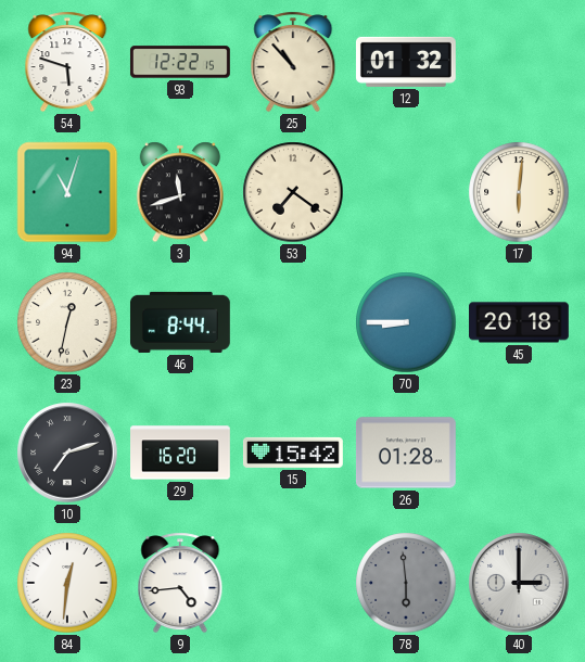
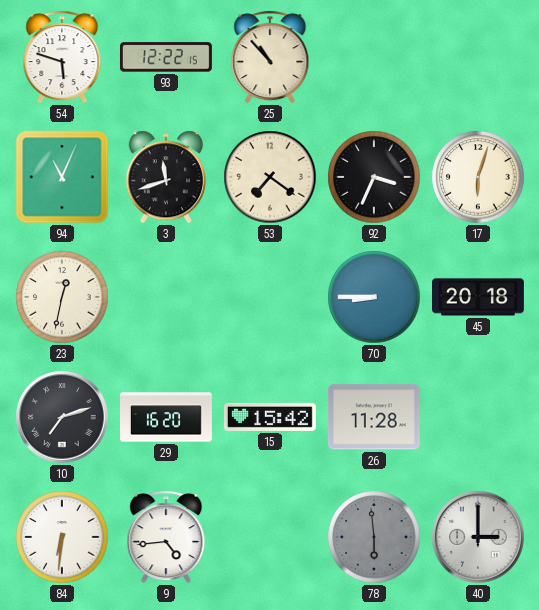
12: 01:32 -> none (406, 62)
94: 11:03 -> 11:04 (62, 177)
92: none -> 3:34 (374, 177)
17: 6:01 -> 6:03 (478, 177)
46: 8:44 -> none (180, 322)
26: 01:28 -> 11:28 (374, 417)
84: 12:31 -> 6:31 (62, 537)
